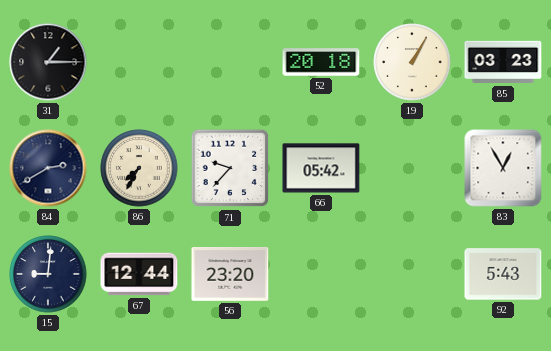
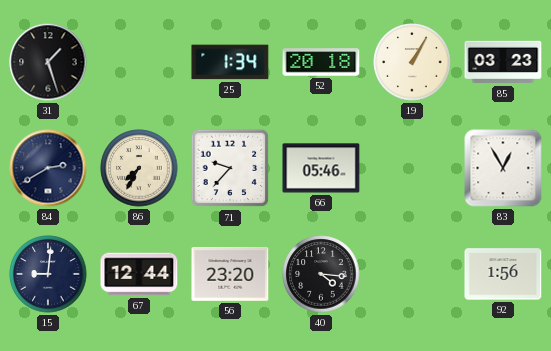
31: 1:15 -> 1:27 (48, 62)
25: none -> 1:34 (230, 62)
66: 05:42 -> 05:46 (321, 168)
40: none -> 4:16 (321, 274)
92: 5:43 -> 1:56 (503, 274)
